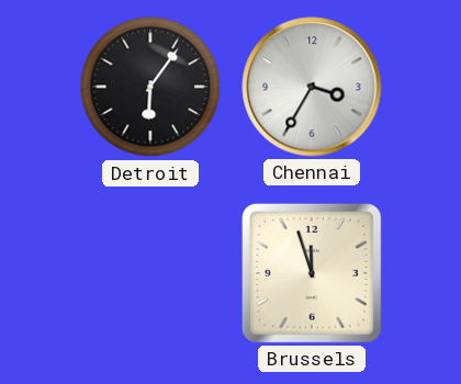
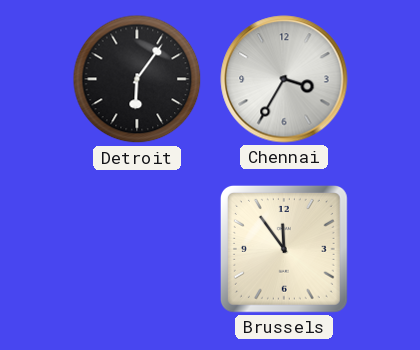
Brussels: 11:57 -> 11:54 (284, 249)
